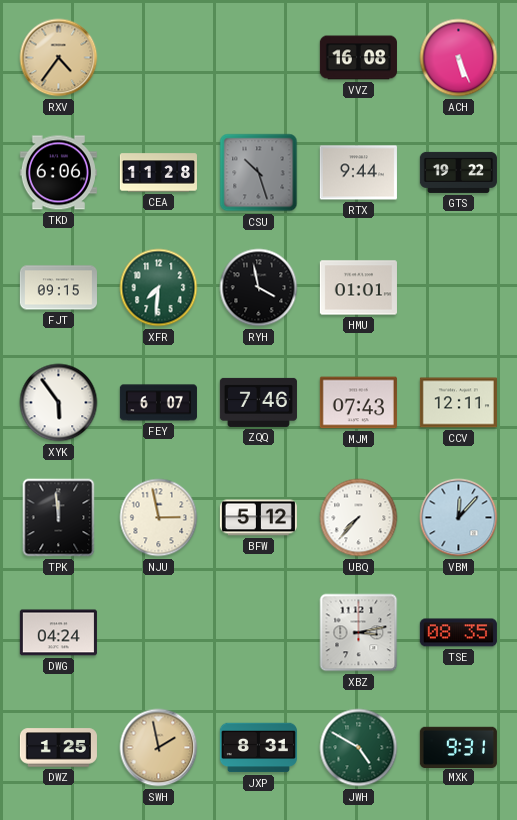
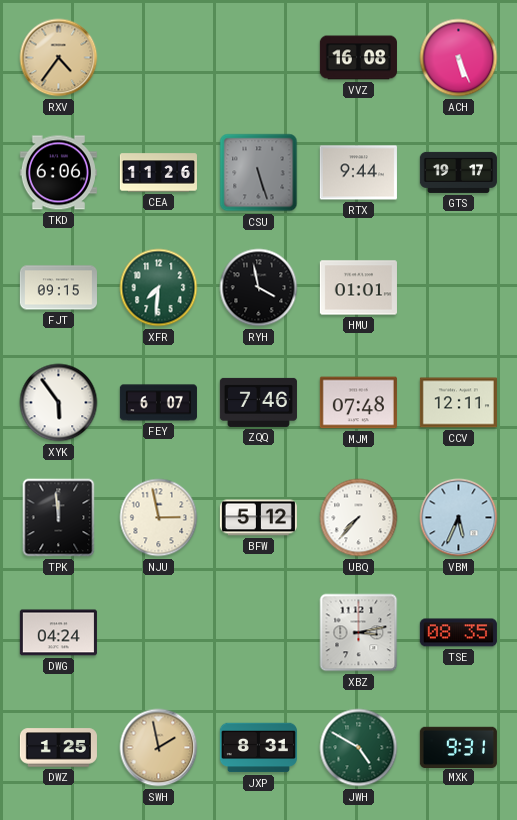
CEA: 11:28 -> 11:26 (158, 173)
CSU: 10:27 -> 5:27 (259, 173)
GTS: 19:22 -> 19:17 (458, 172)
MJM: 07:43 -> 07:48 (358, 403)
VBM: 12:07 -> 5:34 (459, 518)
